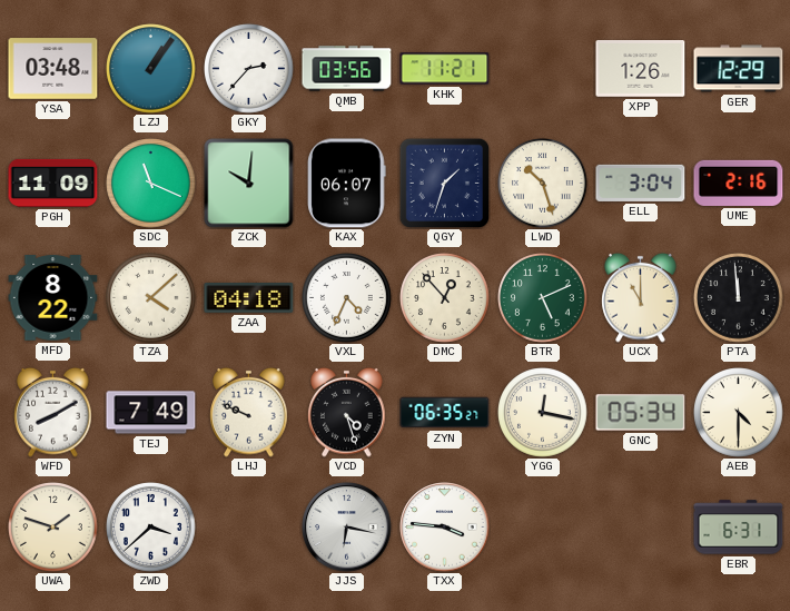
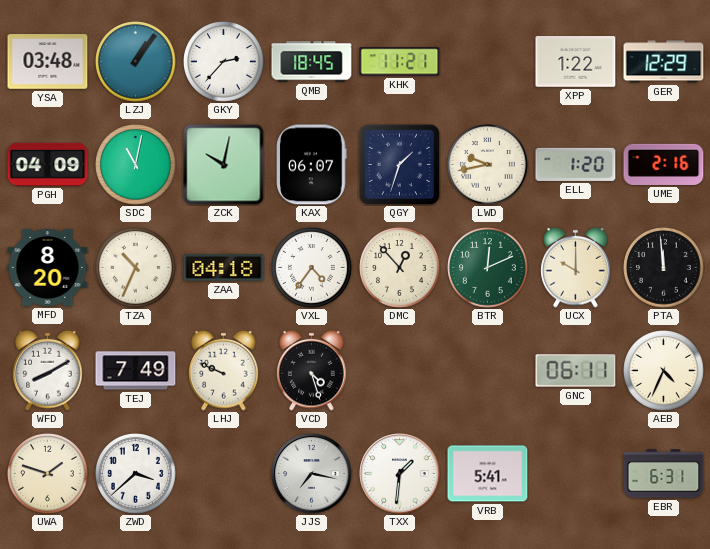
QMB: 03:56 -> 18:45 (312, 62)
XPP: 1:26 -> 1:22 (576, 62)
PGH: 11:09 -> 04:09 (48, 164)
SDC: 11:19 -> 11:02 (136, 165)
ZCK: 10:01 -> 10:02 (224, 165)
LWD: 10:27 -> 9:43 (488, 165)
ELL: 3:04 -> 1:20 (576, 164)
MFD: 8:22 -> 8:20 (48, 268)
TZA: 4:08 -> 10:34 (136, 268)
VXL: 4:34 -> 4:36 (312, 268)
BTR: 5:11 -> 12:11 (488, 268)
UCX: 11:00 -> 10:00 (576, 267)
ZYN: 06:35 -> none (445, 413)
YGG: 12:17 -> none (543, 413)
GNC: 05:34 -> 06:11 (576, 371)
AEB: 4:30 -> 4:34 (664, 371)
JJS: 6:17 -> 7:17 (312, 474)
TXX: 3:46 -> 1:31 (400, 474)
VRB: none -> 5:41 (488, 474)
